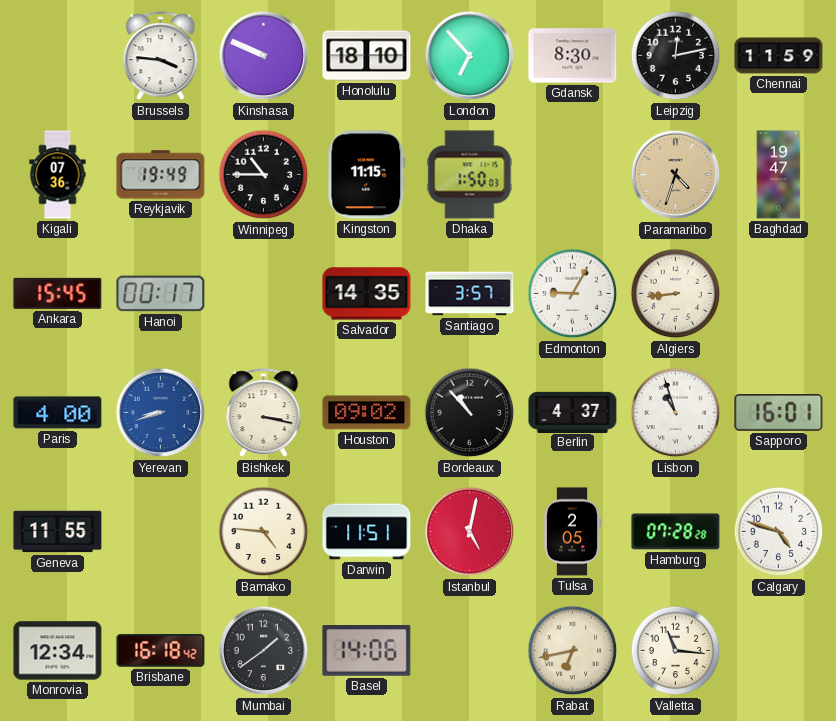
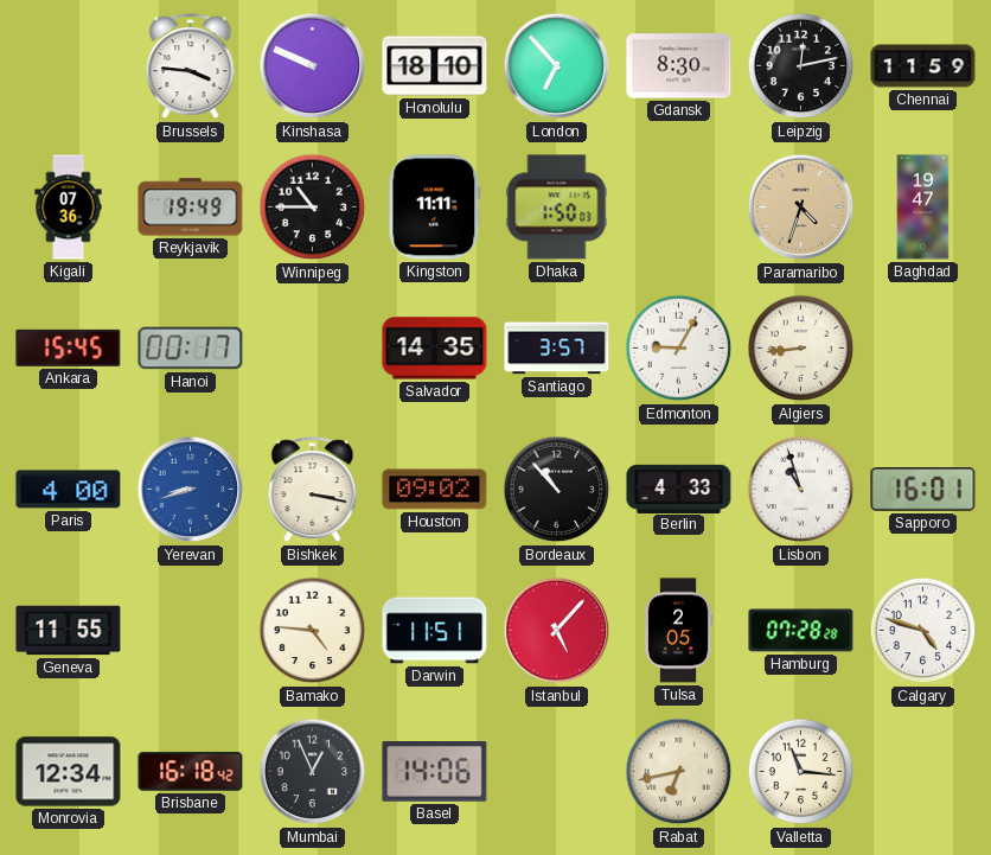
Kingston: 11:15 -> 11:11 (435, 208)
Berlin: 4:37 -> 4:33 (679, 489)
Istanbul: 5:02 -> 5:07 (557, 631)
Mumbai: 1:39 -> 12:56 (313, 772)
